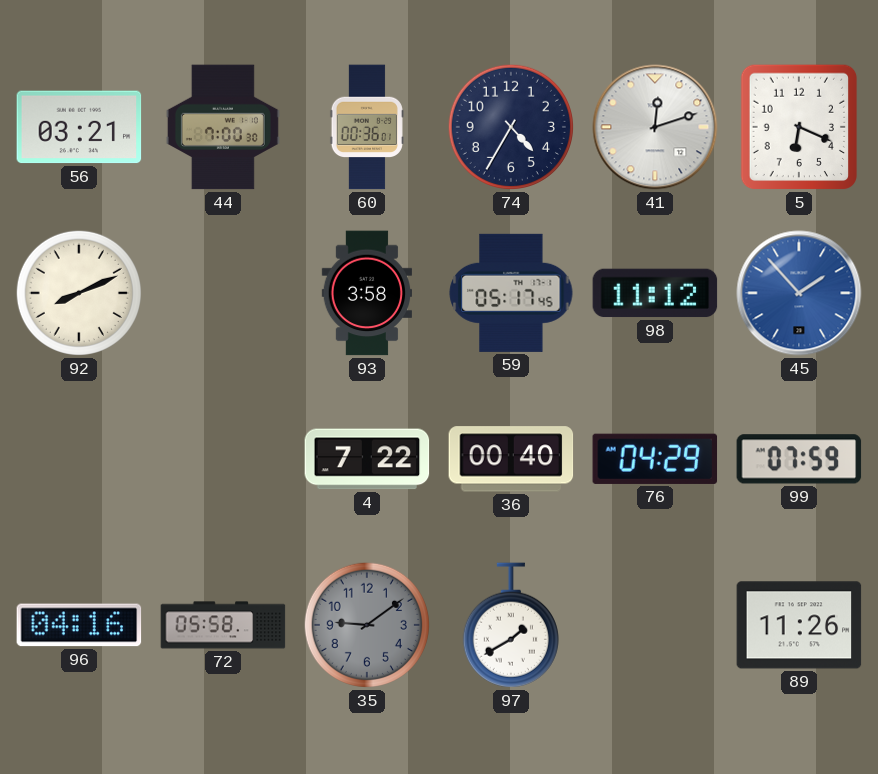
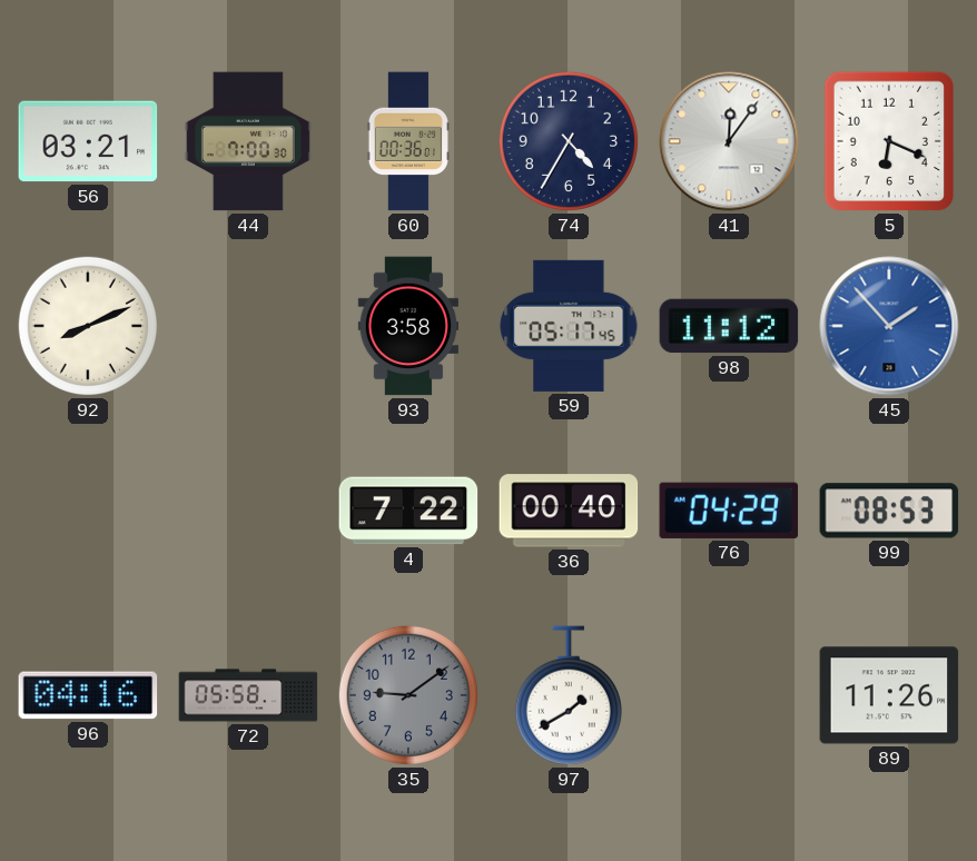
41: 12:12 -> 12:06 (729, 141)
99: 07:59 -> 08:53 (889, 511)
